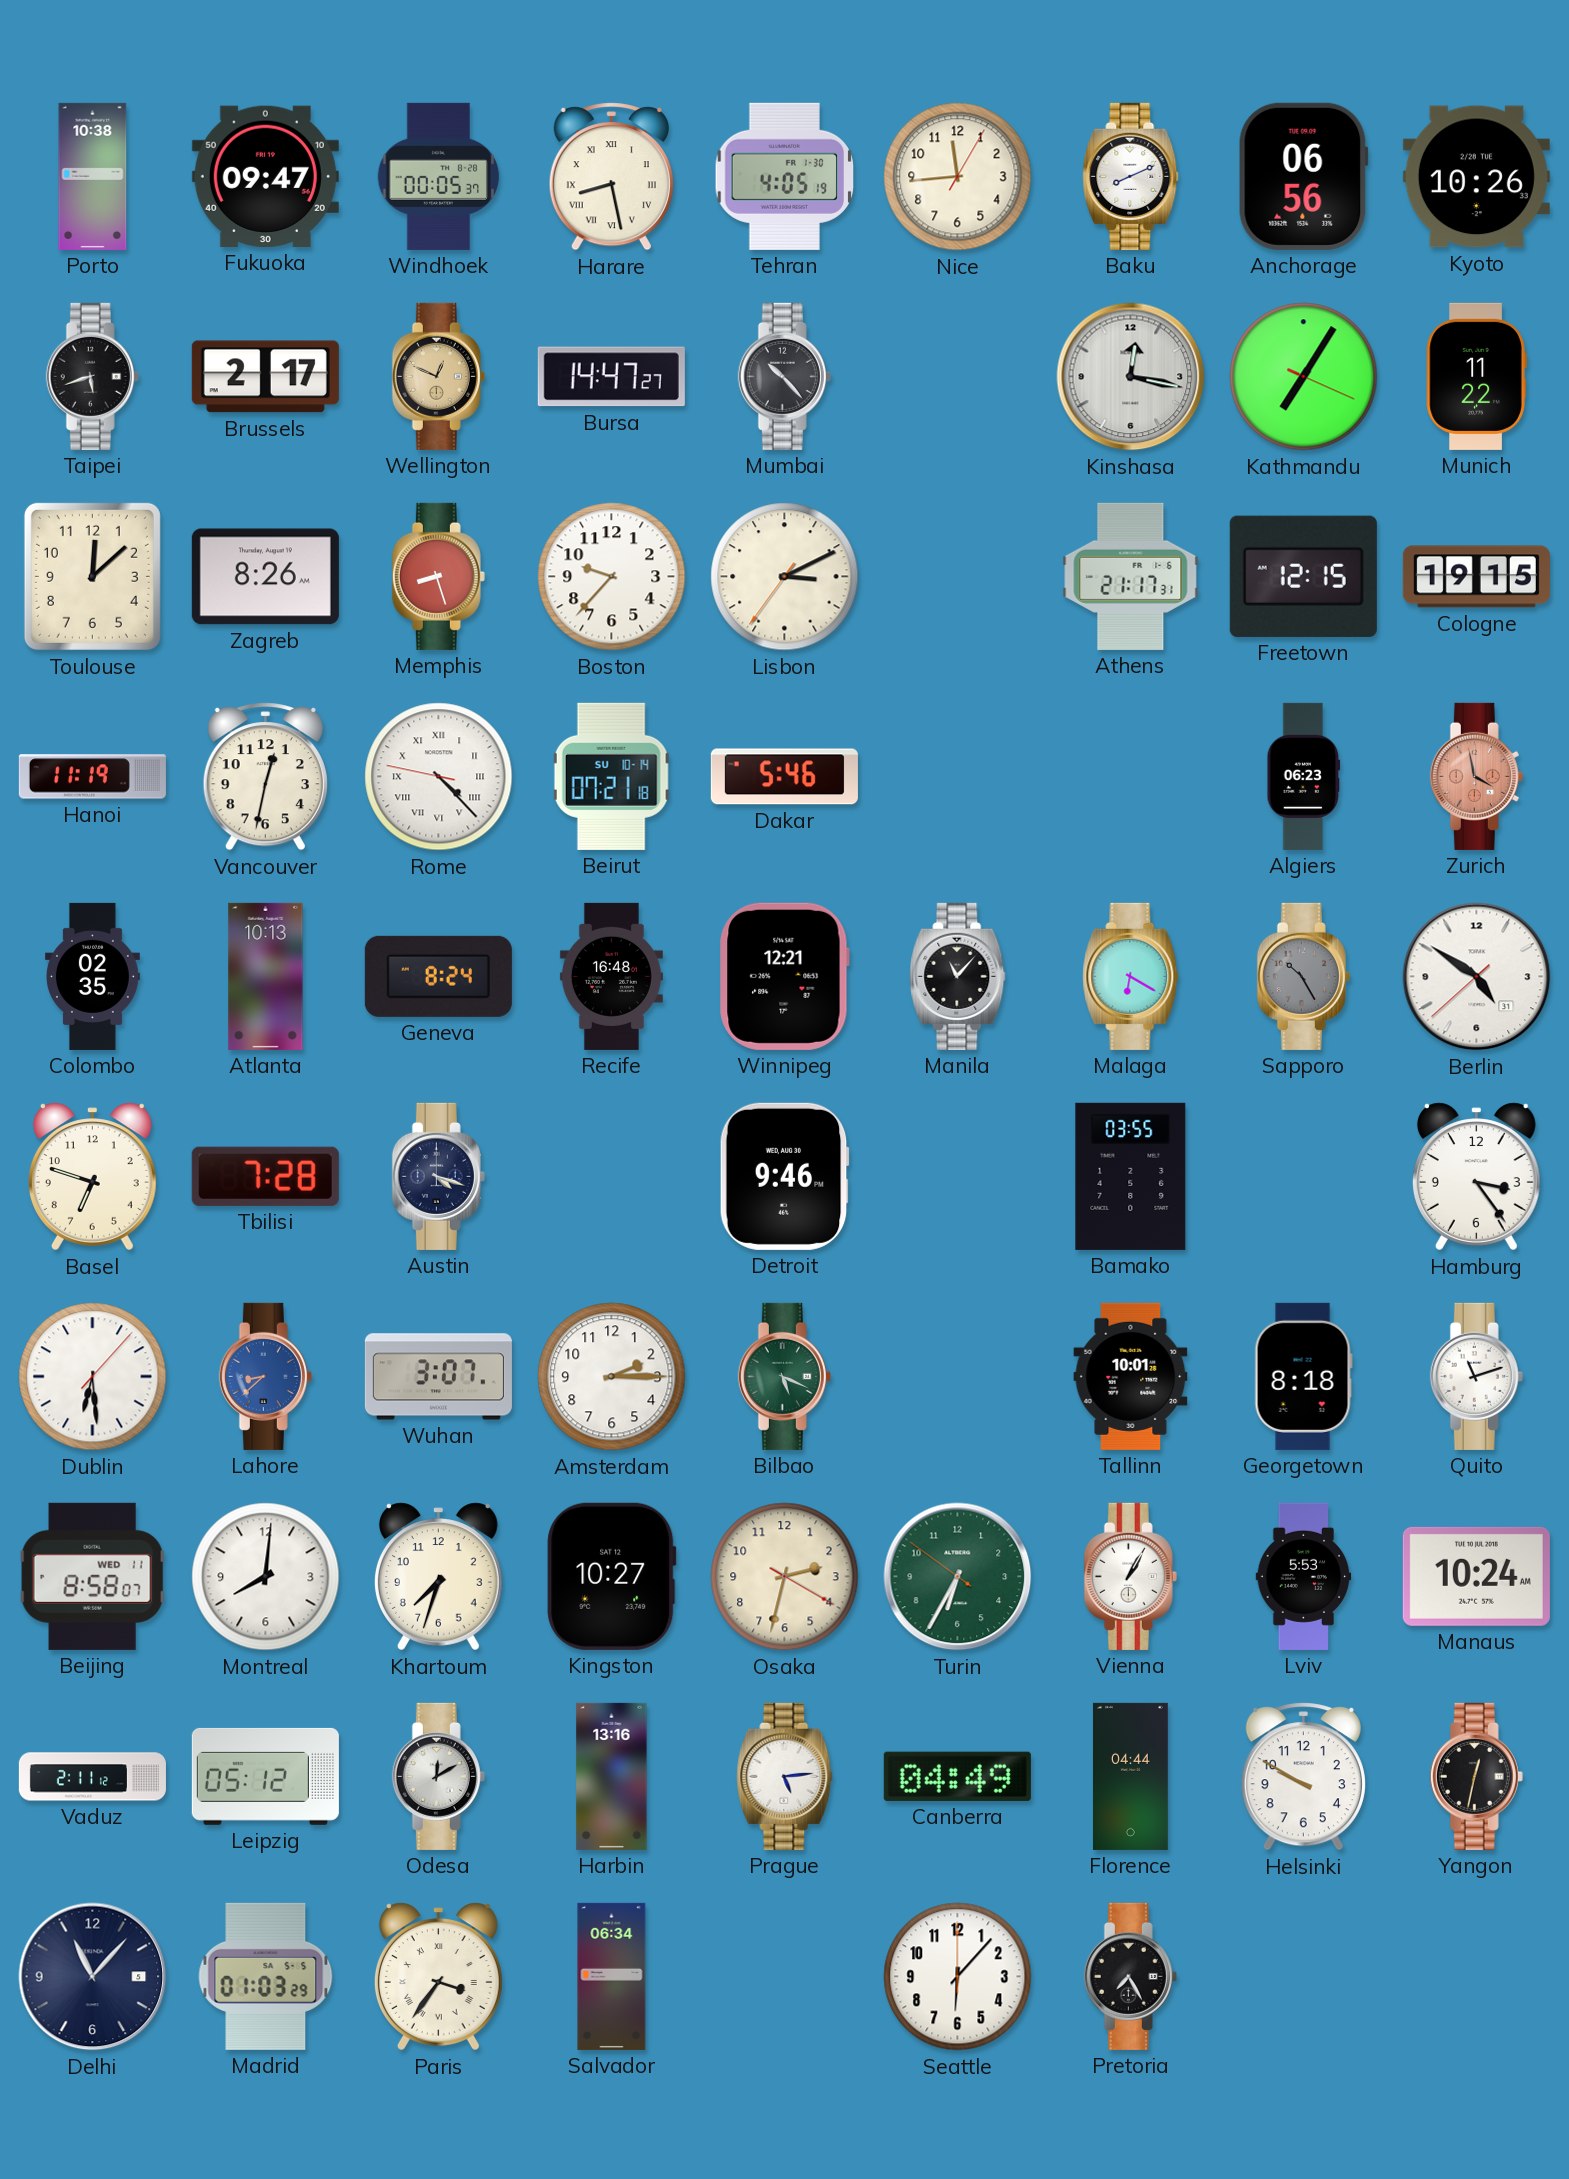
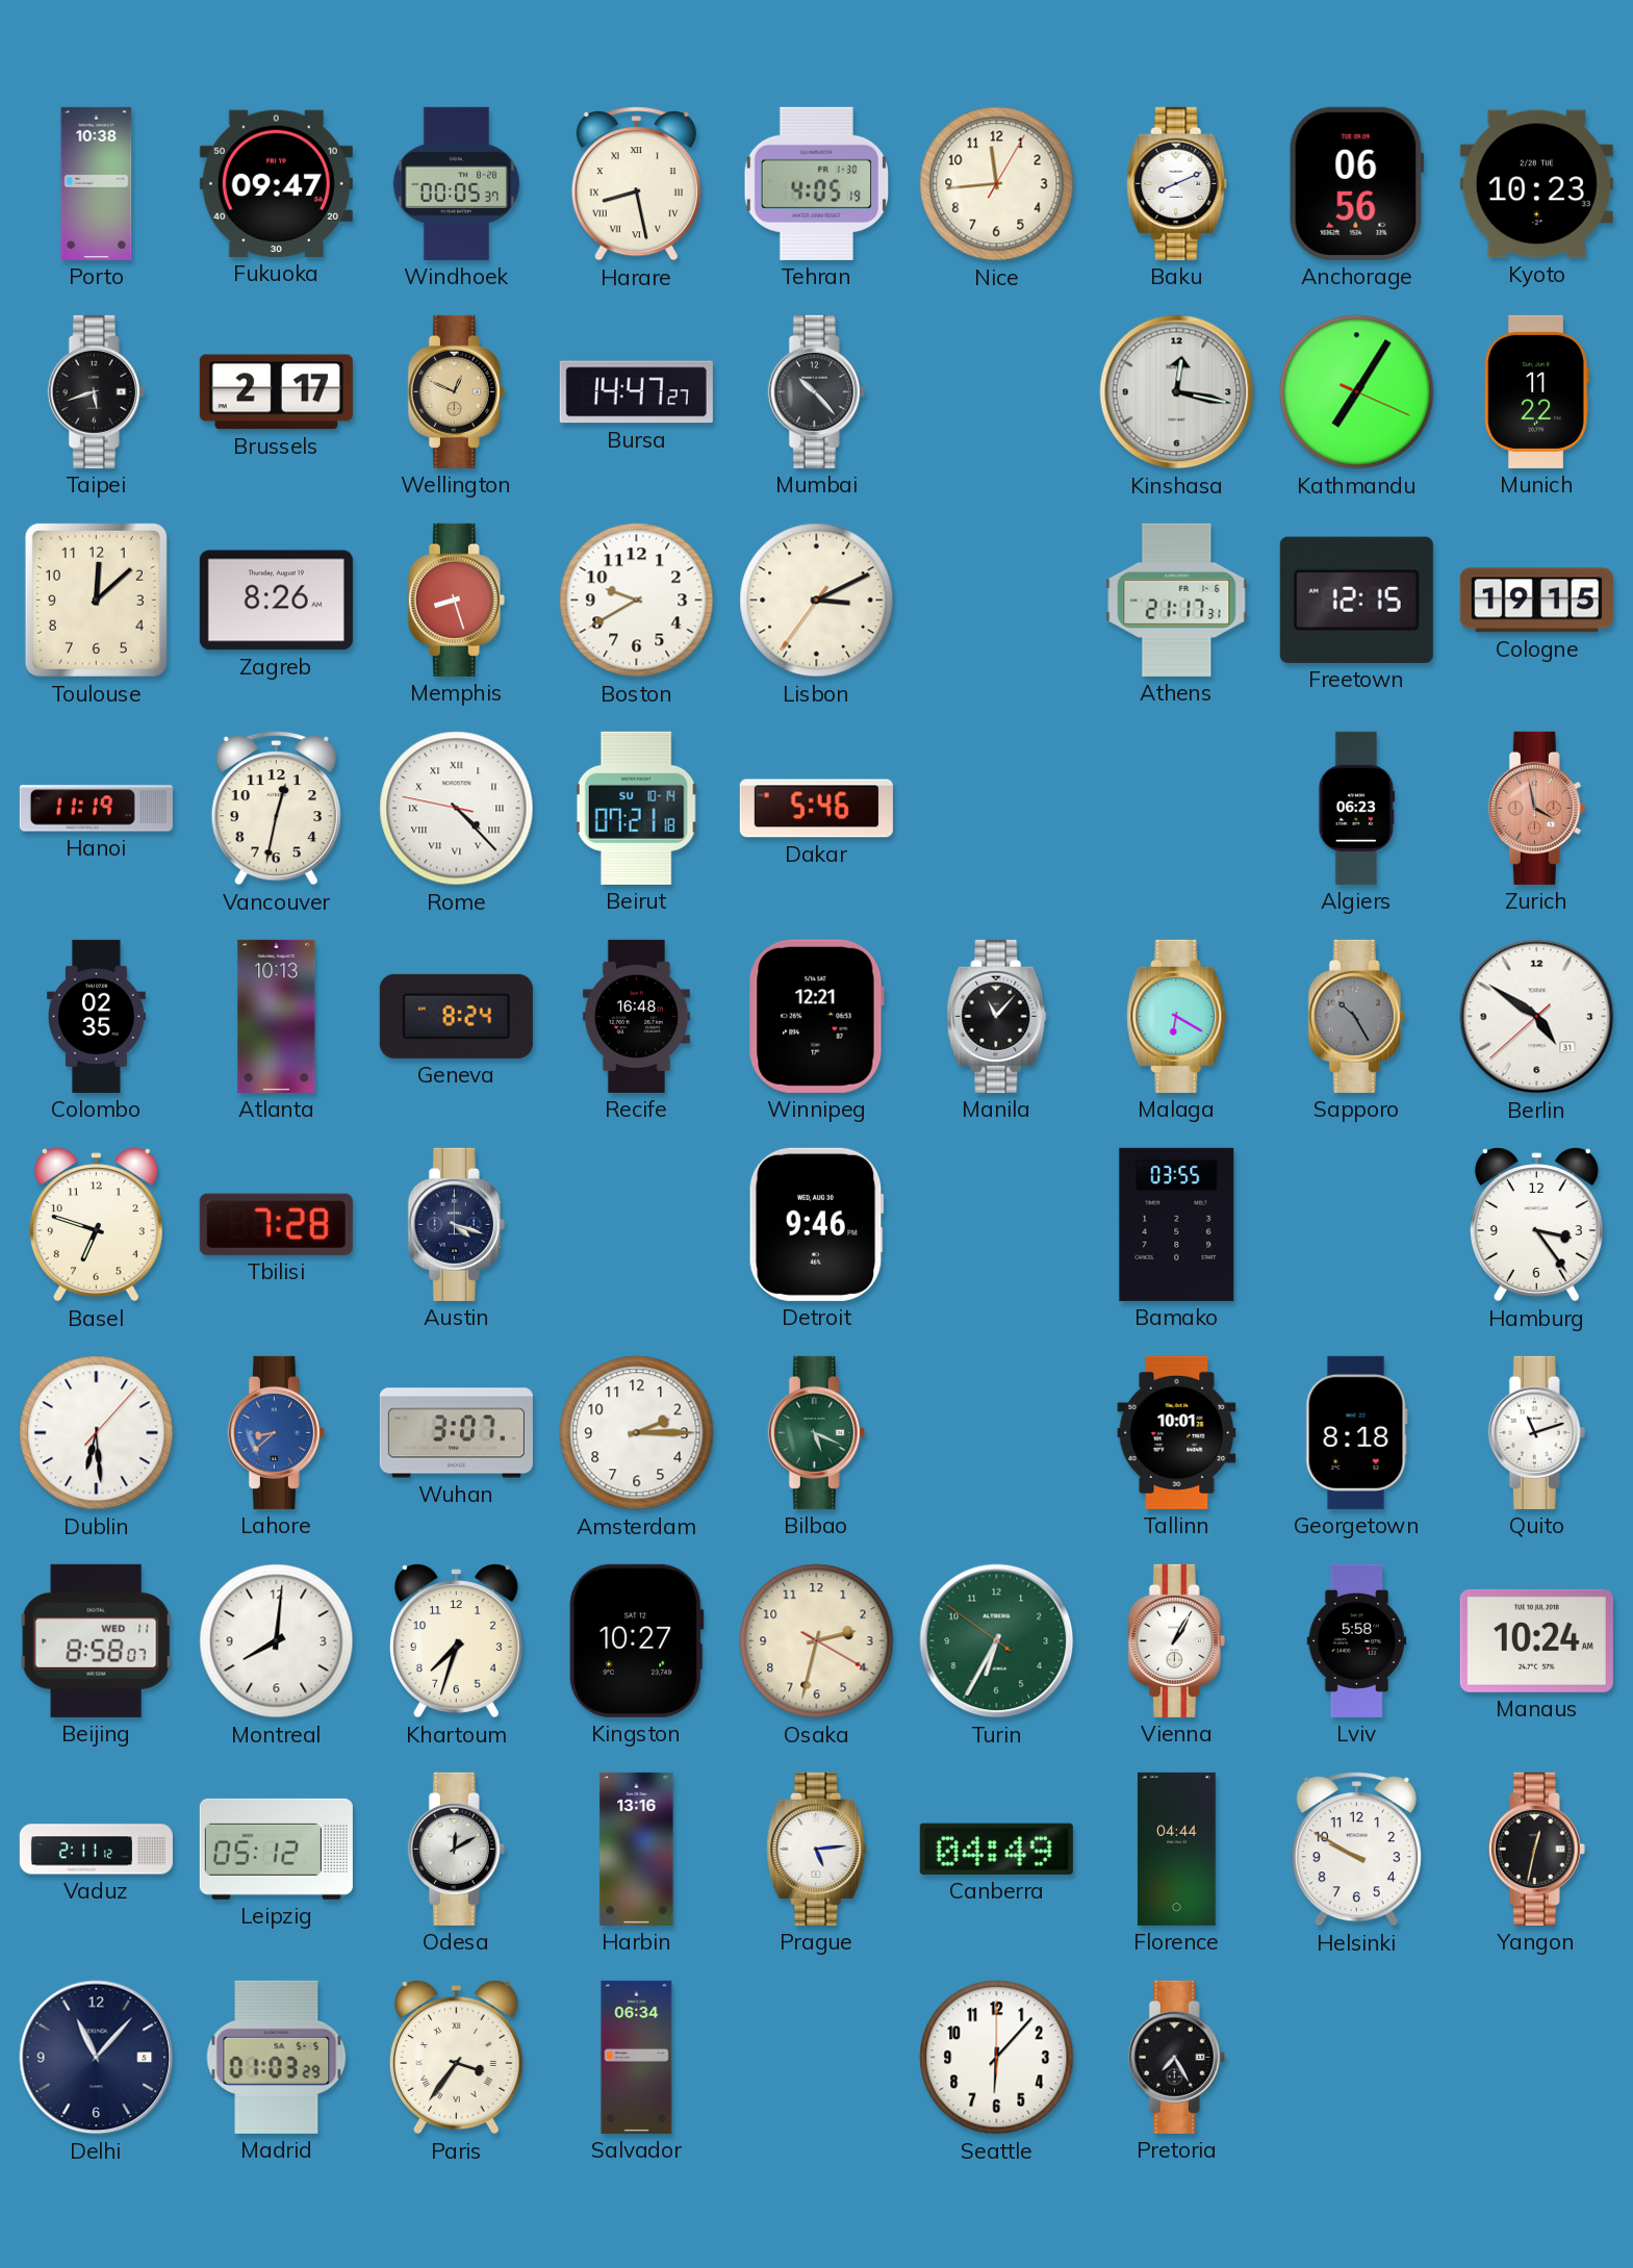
Kyoto: 10:26 -> 10:23 (1536, 184)
Boston: 9:37 -> 9:40 (637, 601)
Lviv: 5:53 -> 5:58 (1357, 1640)
